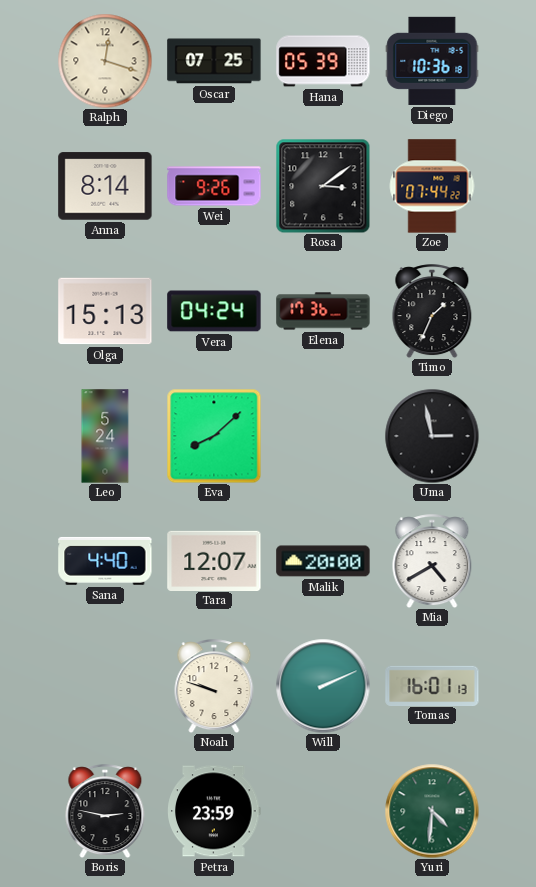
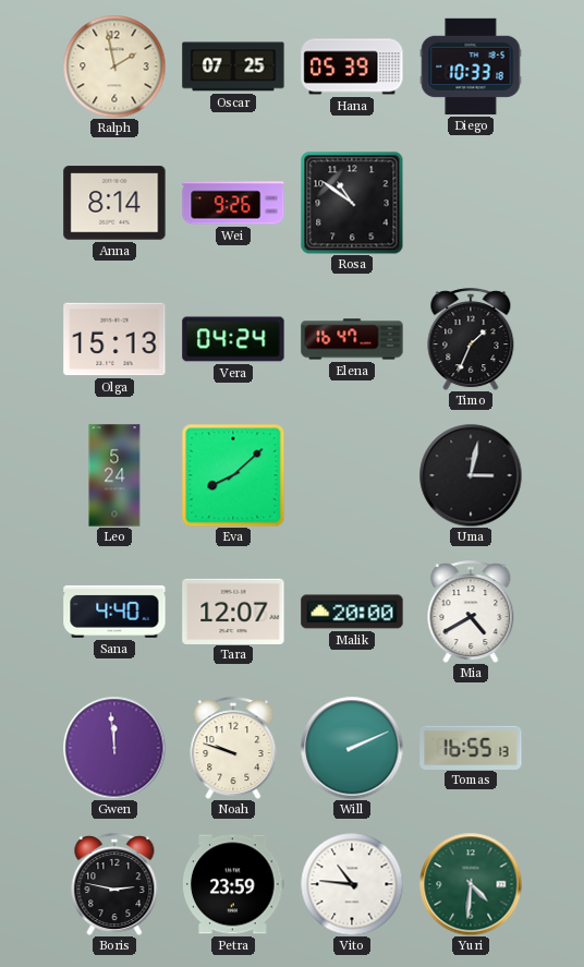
Ralph: 12:18 -> 1:58 (114, 67)
Diego: 10:36 -> 10:33 (471, 67)
Rosa: 3:09 -> 10:51 (352, 203)
Zoe: 07:44 -> none (432, 186)
Elena: 17:36 -> 16:47 (352, 339)
Uma: 2:58 -> 3:02 (471, 475)
Gwen: none -> 11:59 (114, 748)
Tomas: 16:01 -> 16:55 (471, 747)
Vito: none -> 10:46 (352, 884)
